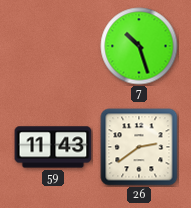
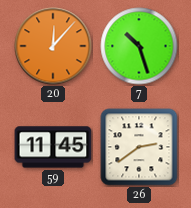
20: none -> 12:07 (53, 46)
59: 11:43 -> 11:45 (53, 147)
